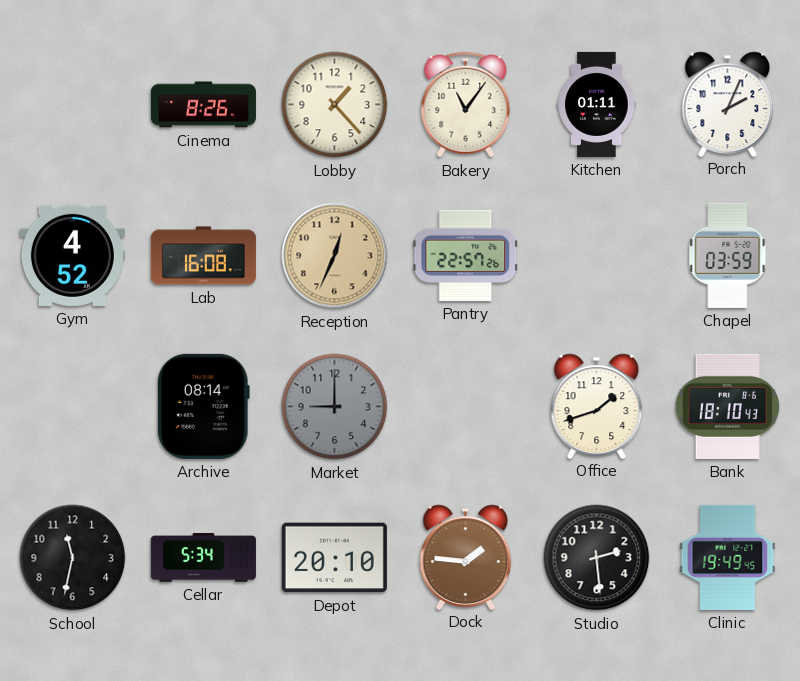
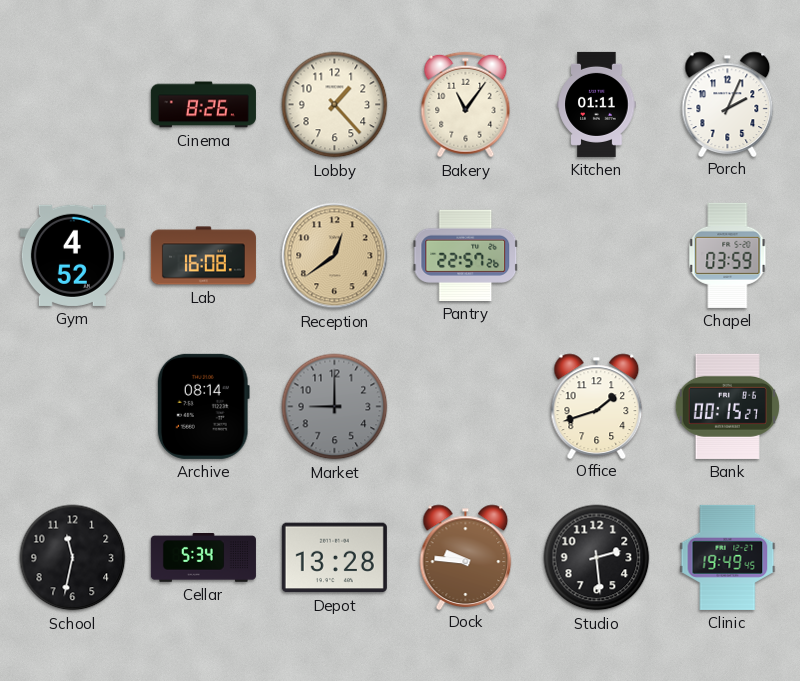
Reception: 12:34 -> 12:39 (335, 256)
Bank: 18:10 -> 00:15 (727, 406)
Depot: 20:10 -> 13:28 (334, 558)
Dock: 1:46 -> 9:46 (466, 557)
